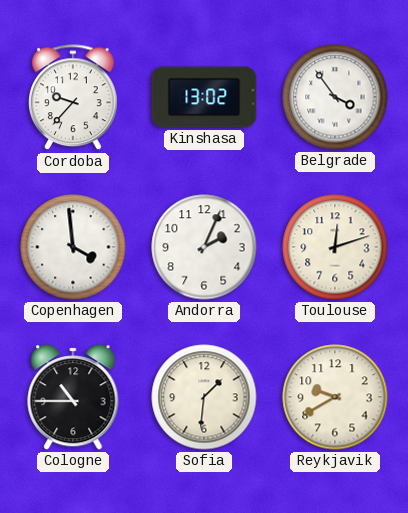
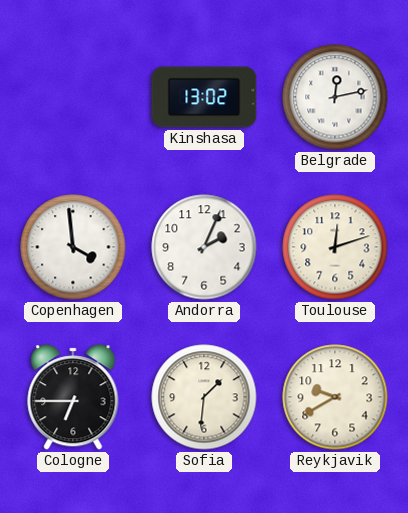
Cordoba: 9:37 -> none (73, 98)
Belgrade: 3:54 -> 12:13 (335, 97)
Cologne: 10:45 -> 6:45 (73, 397)
